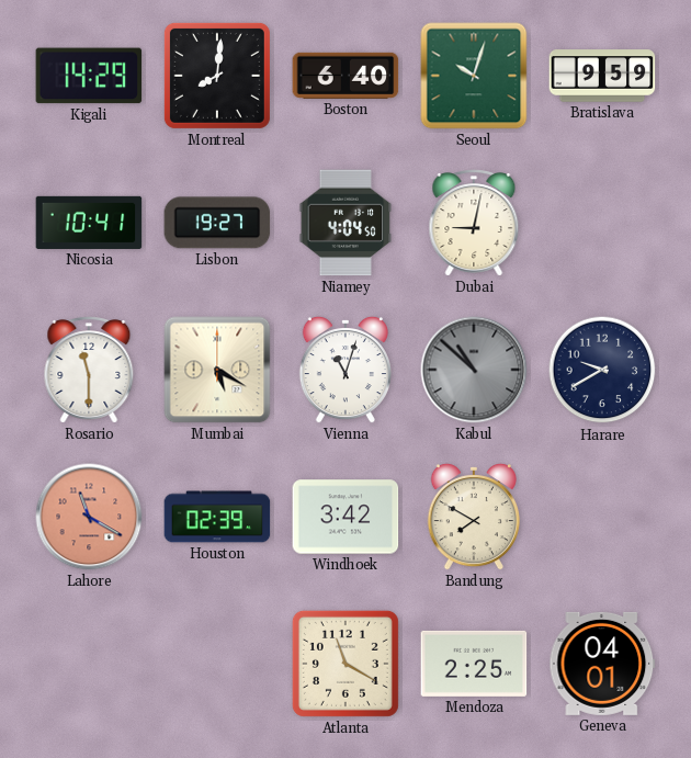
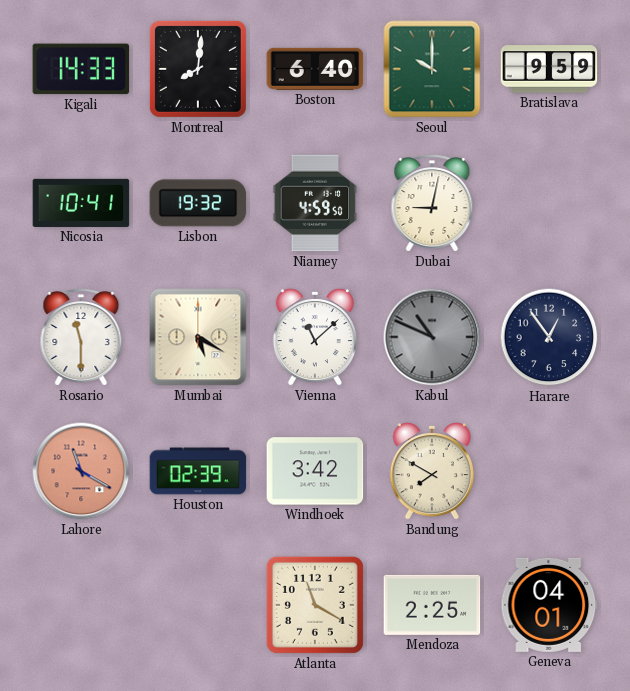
Kigali: 14:29 -> 14:33 (81, 69)
Seoul: 10:03 -> 10:00 (432, 69)
Lisbon: 19:27 -> 19:32 (198, 203)
Niamey: 4:04 -> 4:59 (315, 203)
Vienna: 11:03 -> 11:08 (315, 337)
Kabul: 10:52 -> 10:49 (432, 337)
Harare: 9:40 -> 12:54 (549, 337)
